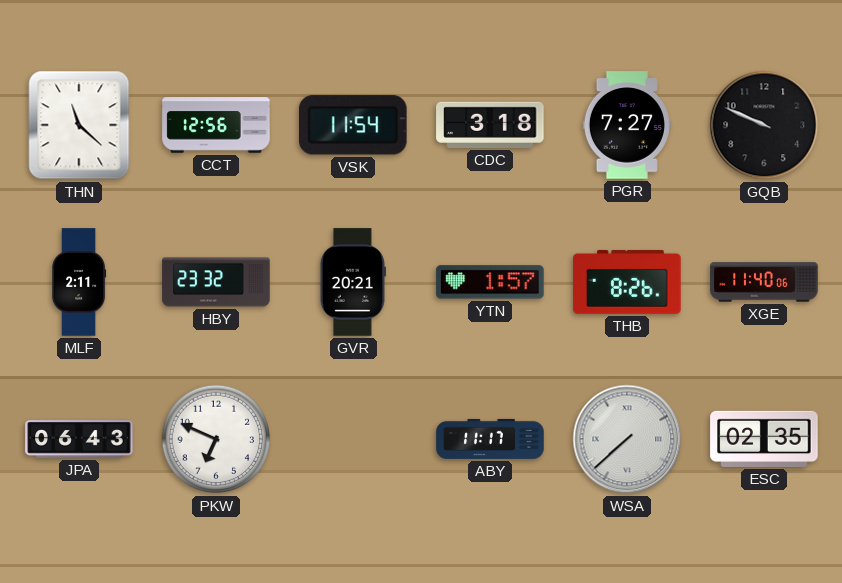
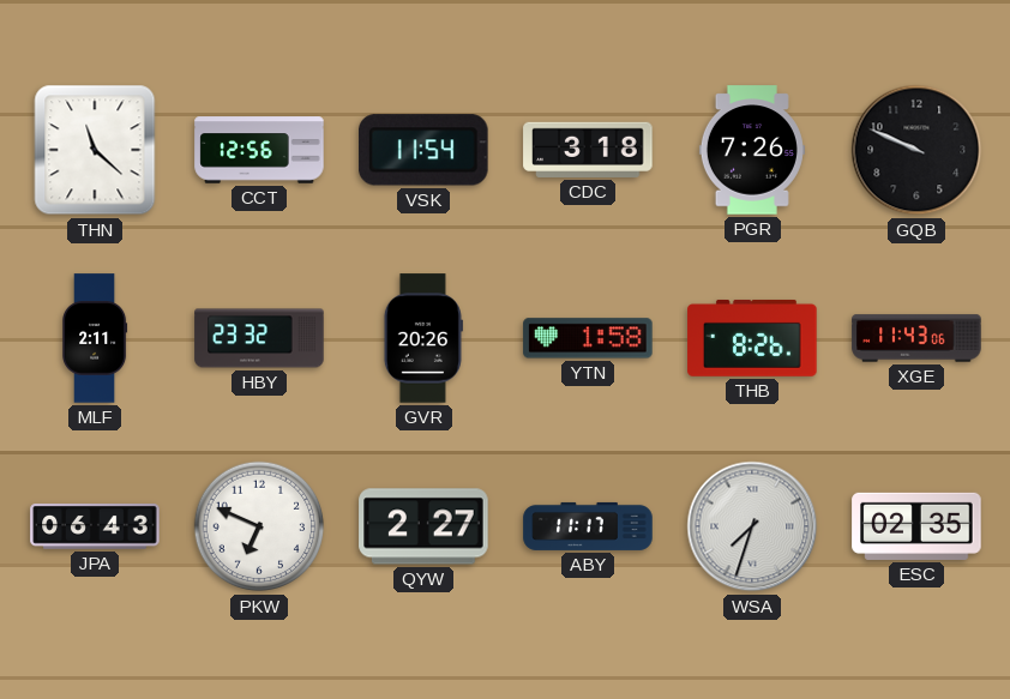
PGR: 7:27 -> 7:26 (752, 150)
GVR: 20:21 -> 20:26 (423, 338)
YTN: 1:57 -> 1:58 (588, 338)
XGE: 11:40 -> 11:43 (916, 338)
QYW: none -> 2:27 (423, 526)
WSA: 7:38 -> 7:33 (752, 526)
